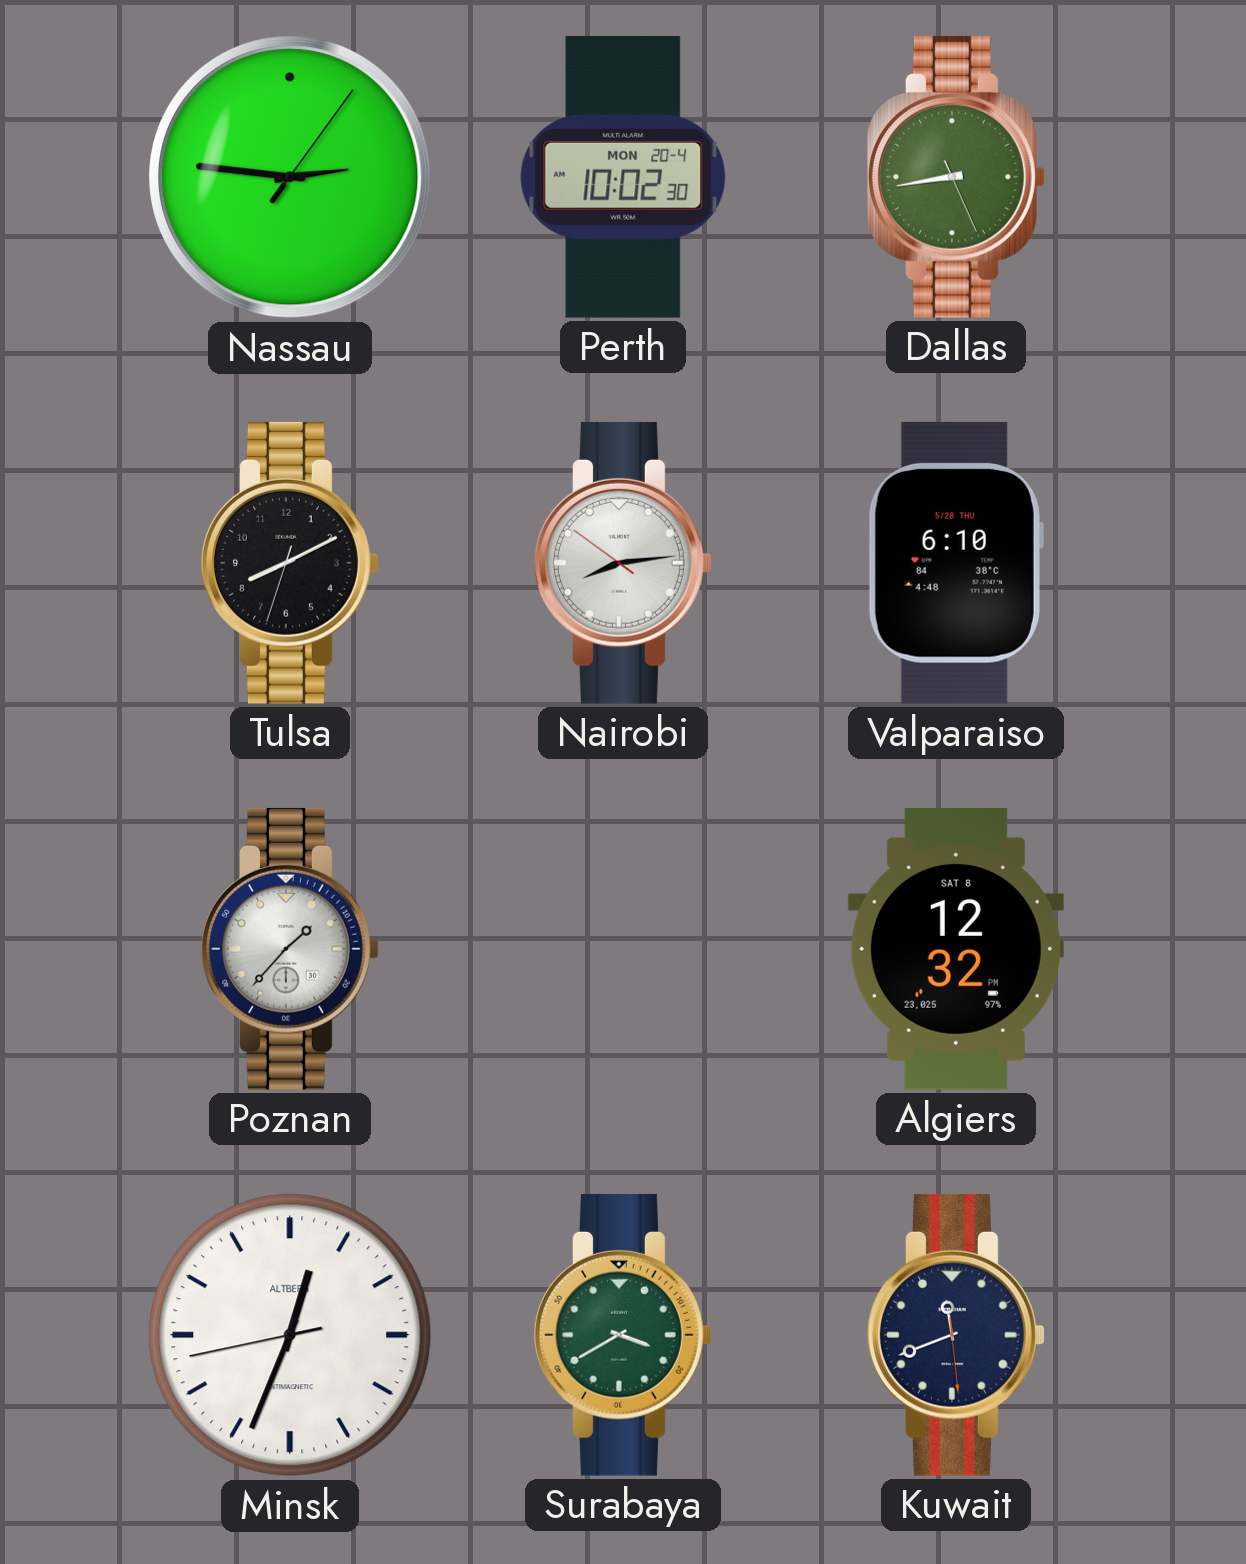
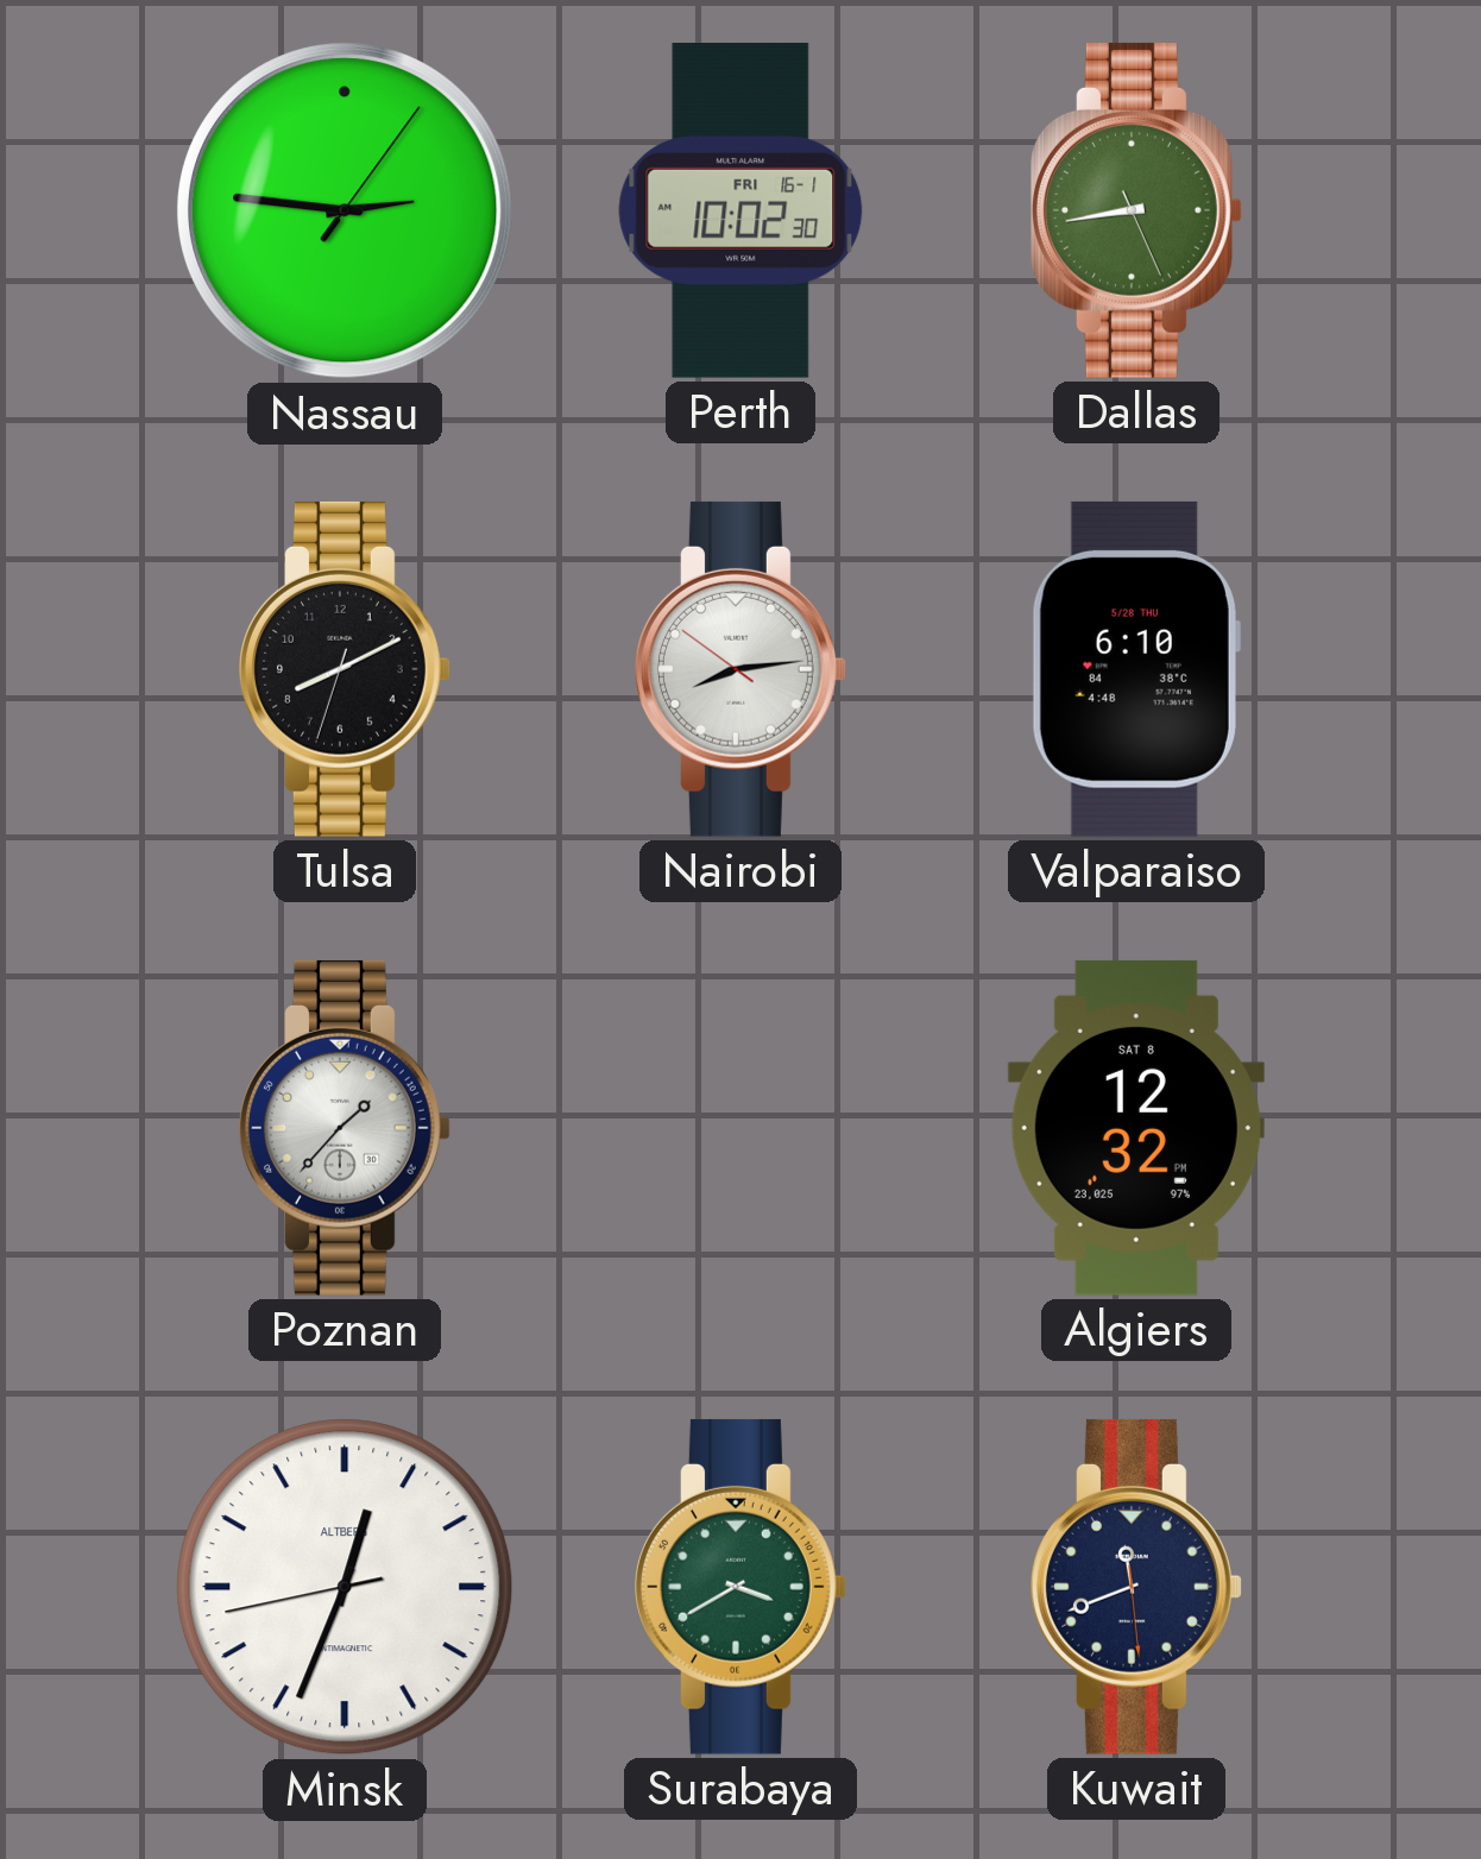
Perth date: MON 20-4 -> FRI 16-1 (741, 212)
